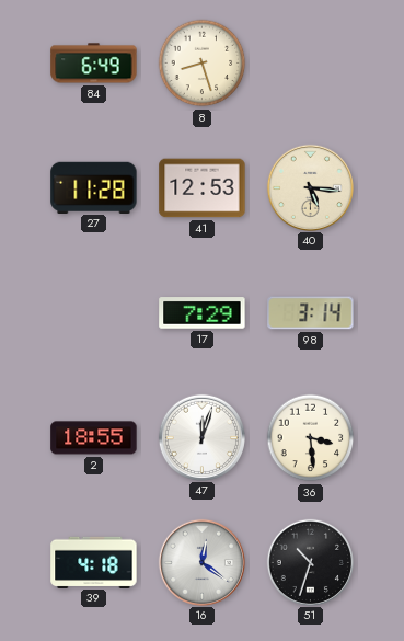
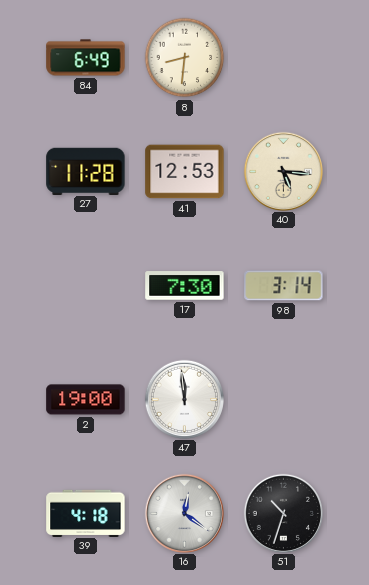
8: 8:27 -> 8:31 (185, 58)
17: 7:29 -> 7:30 (185, 286)
2: 18:55 -> 19:00 (86, 400)
47: 12:03 -> 11:59 (184, 399)
36: 3:29 -> none (311, 438)
